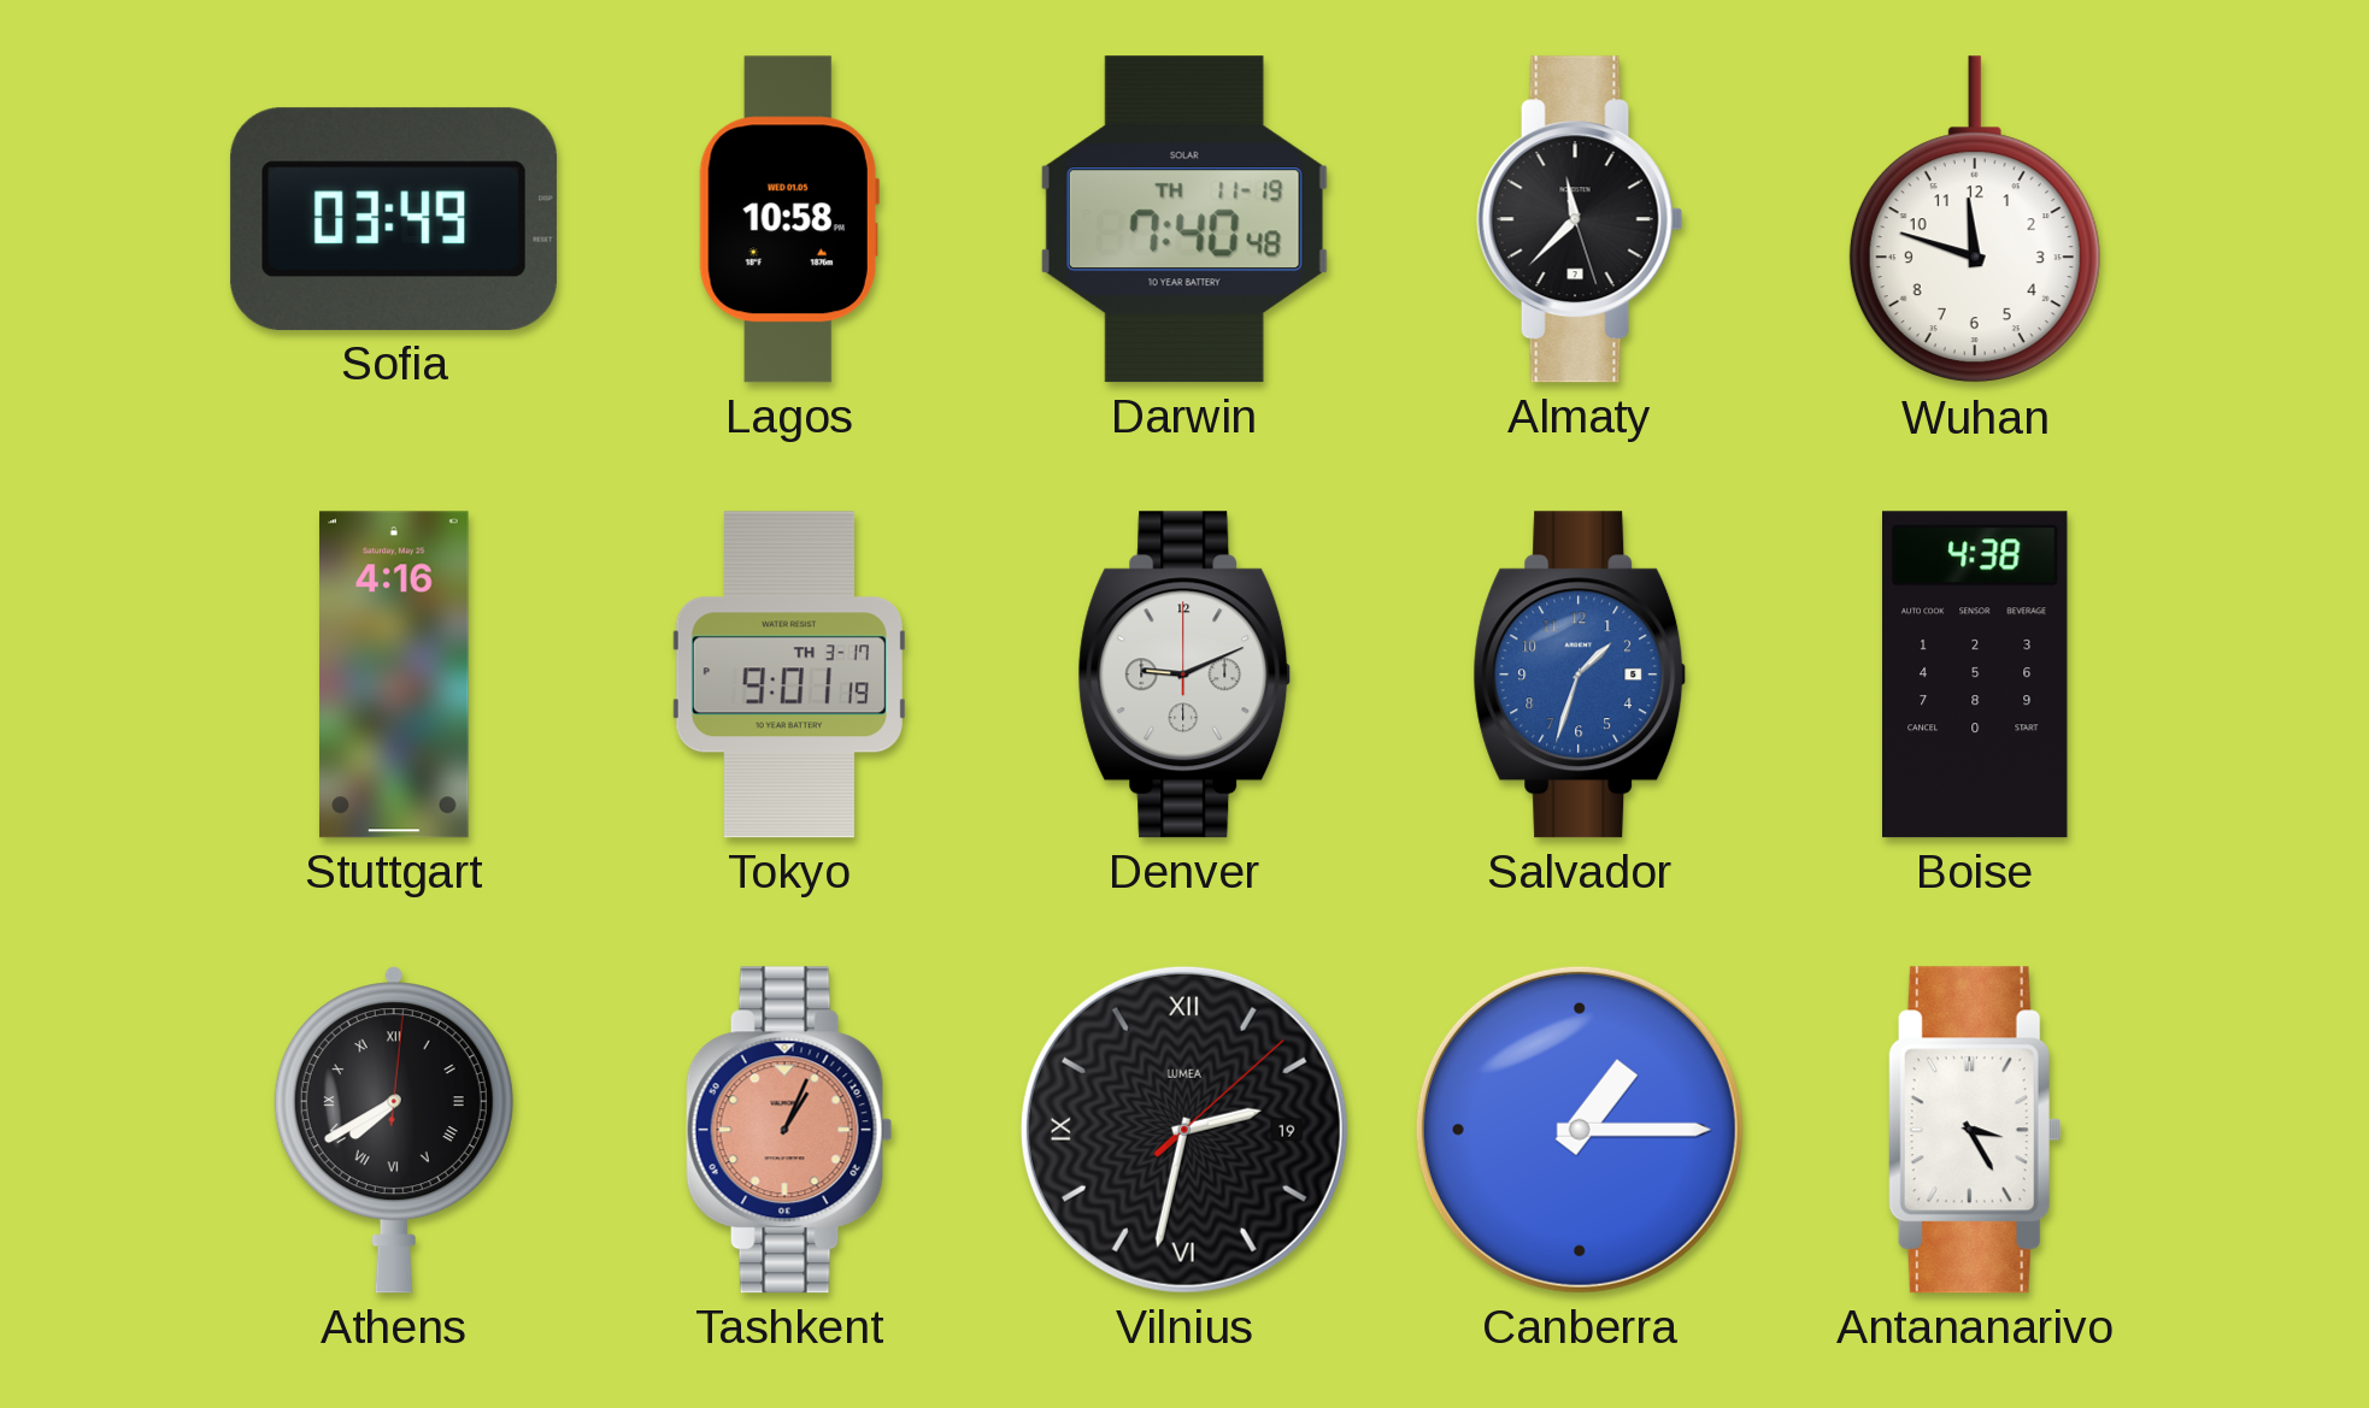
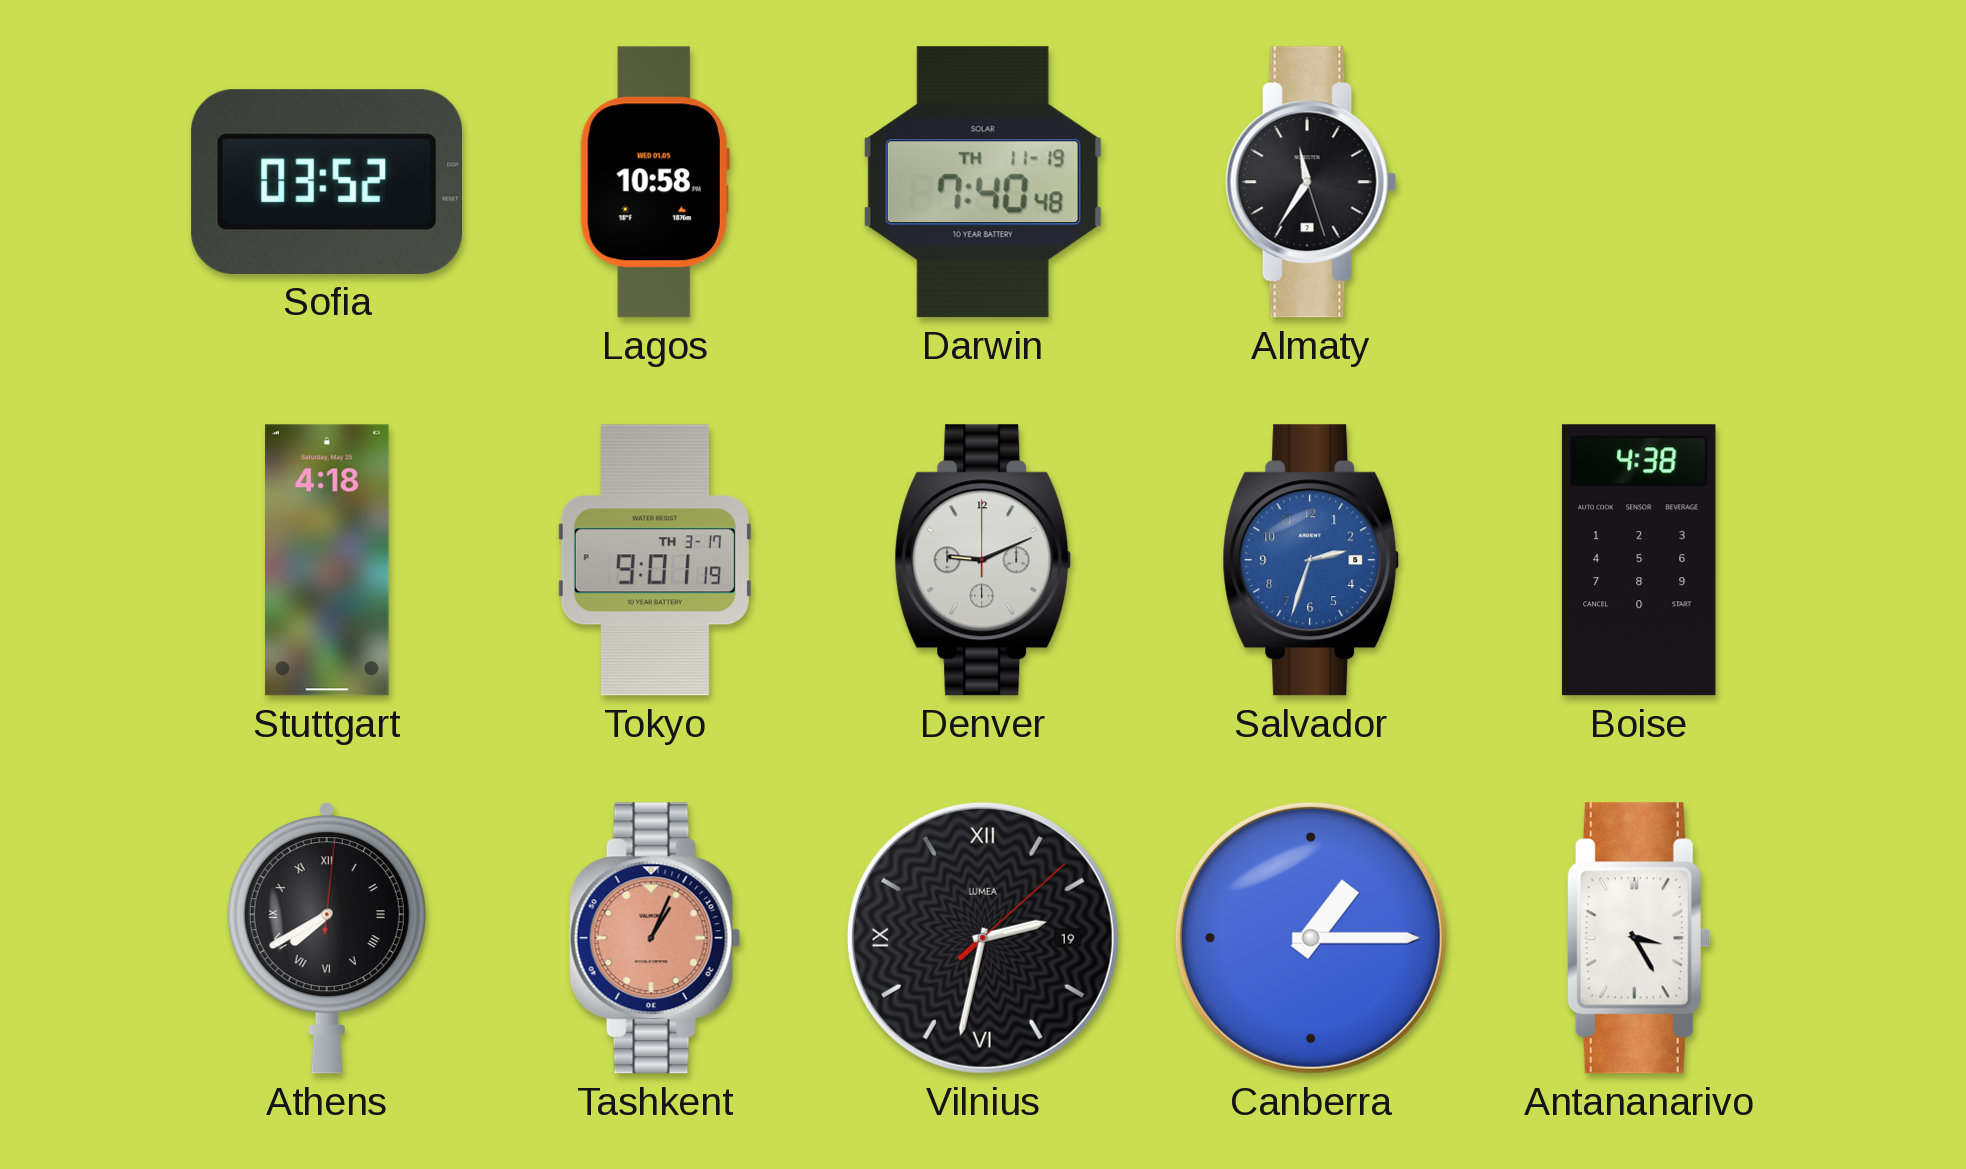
Sofia: 03:49 -> 03:52 (327, 182)
Almaty: 11:37 -> 11:35 (1311, 182)
Wuhan: 11:48 -> none (1975, 220)
Stuttgart: 4:16 -> 4:18 (327, 560)
Salvador: 1:33 -> 2:33 (1311, 560)
